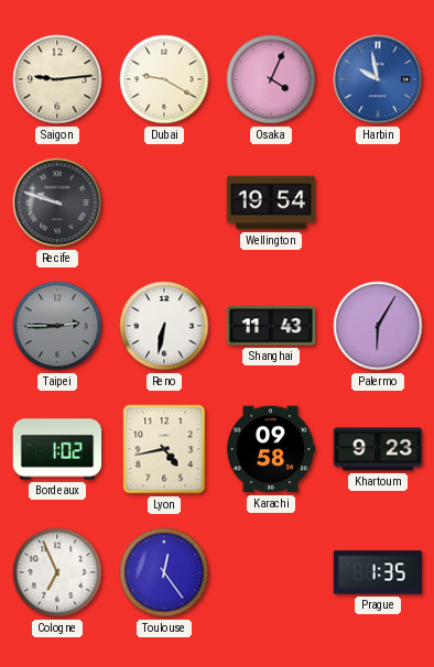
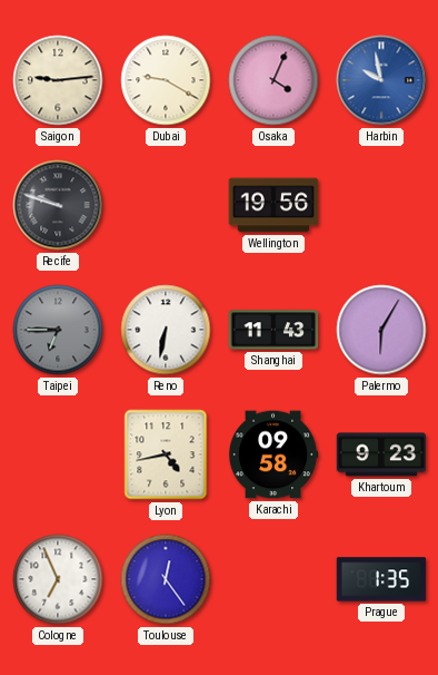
Wellington: 19:54 -> 19:56 (273, 205)
Taipei: 2:45 -> 6:45 (58, 330)
Bordeaux: 1:02 -> none (57, 449)
